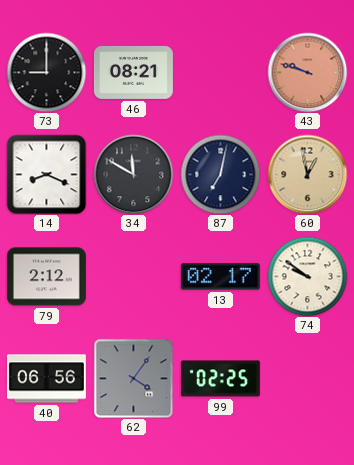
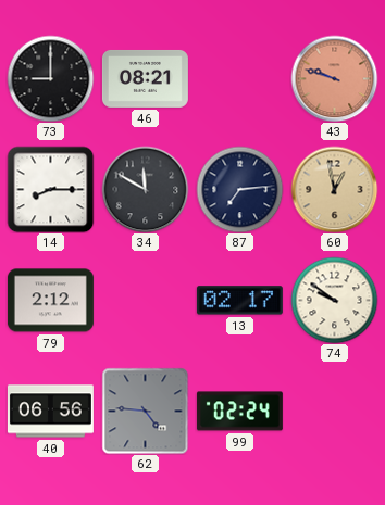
14: 8:19 -> 8:15 (50, 189)
87: 7:02 -> 7:14 (239, 189)
62: 4:06 -> 4:46 (145, 411)
99: 02:25 -> 02:24 (239, 412)
